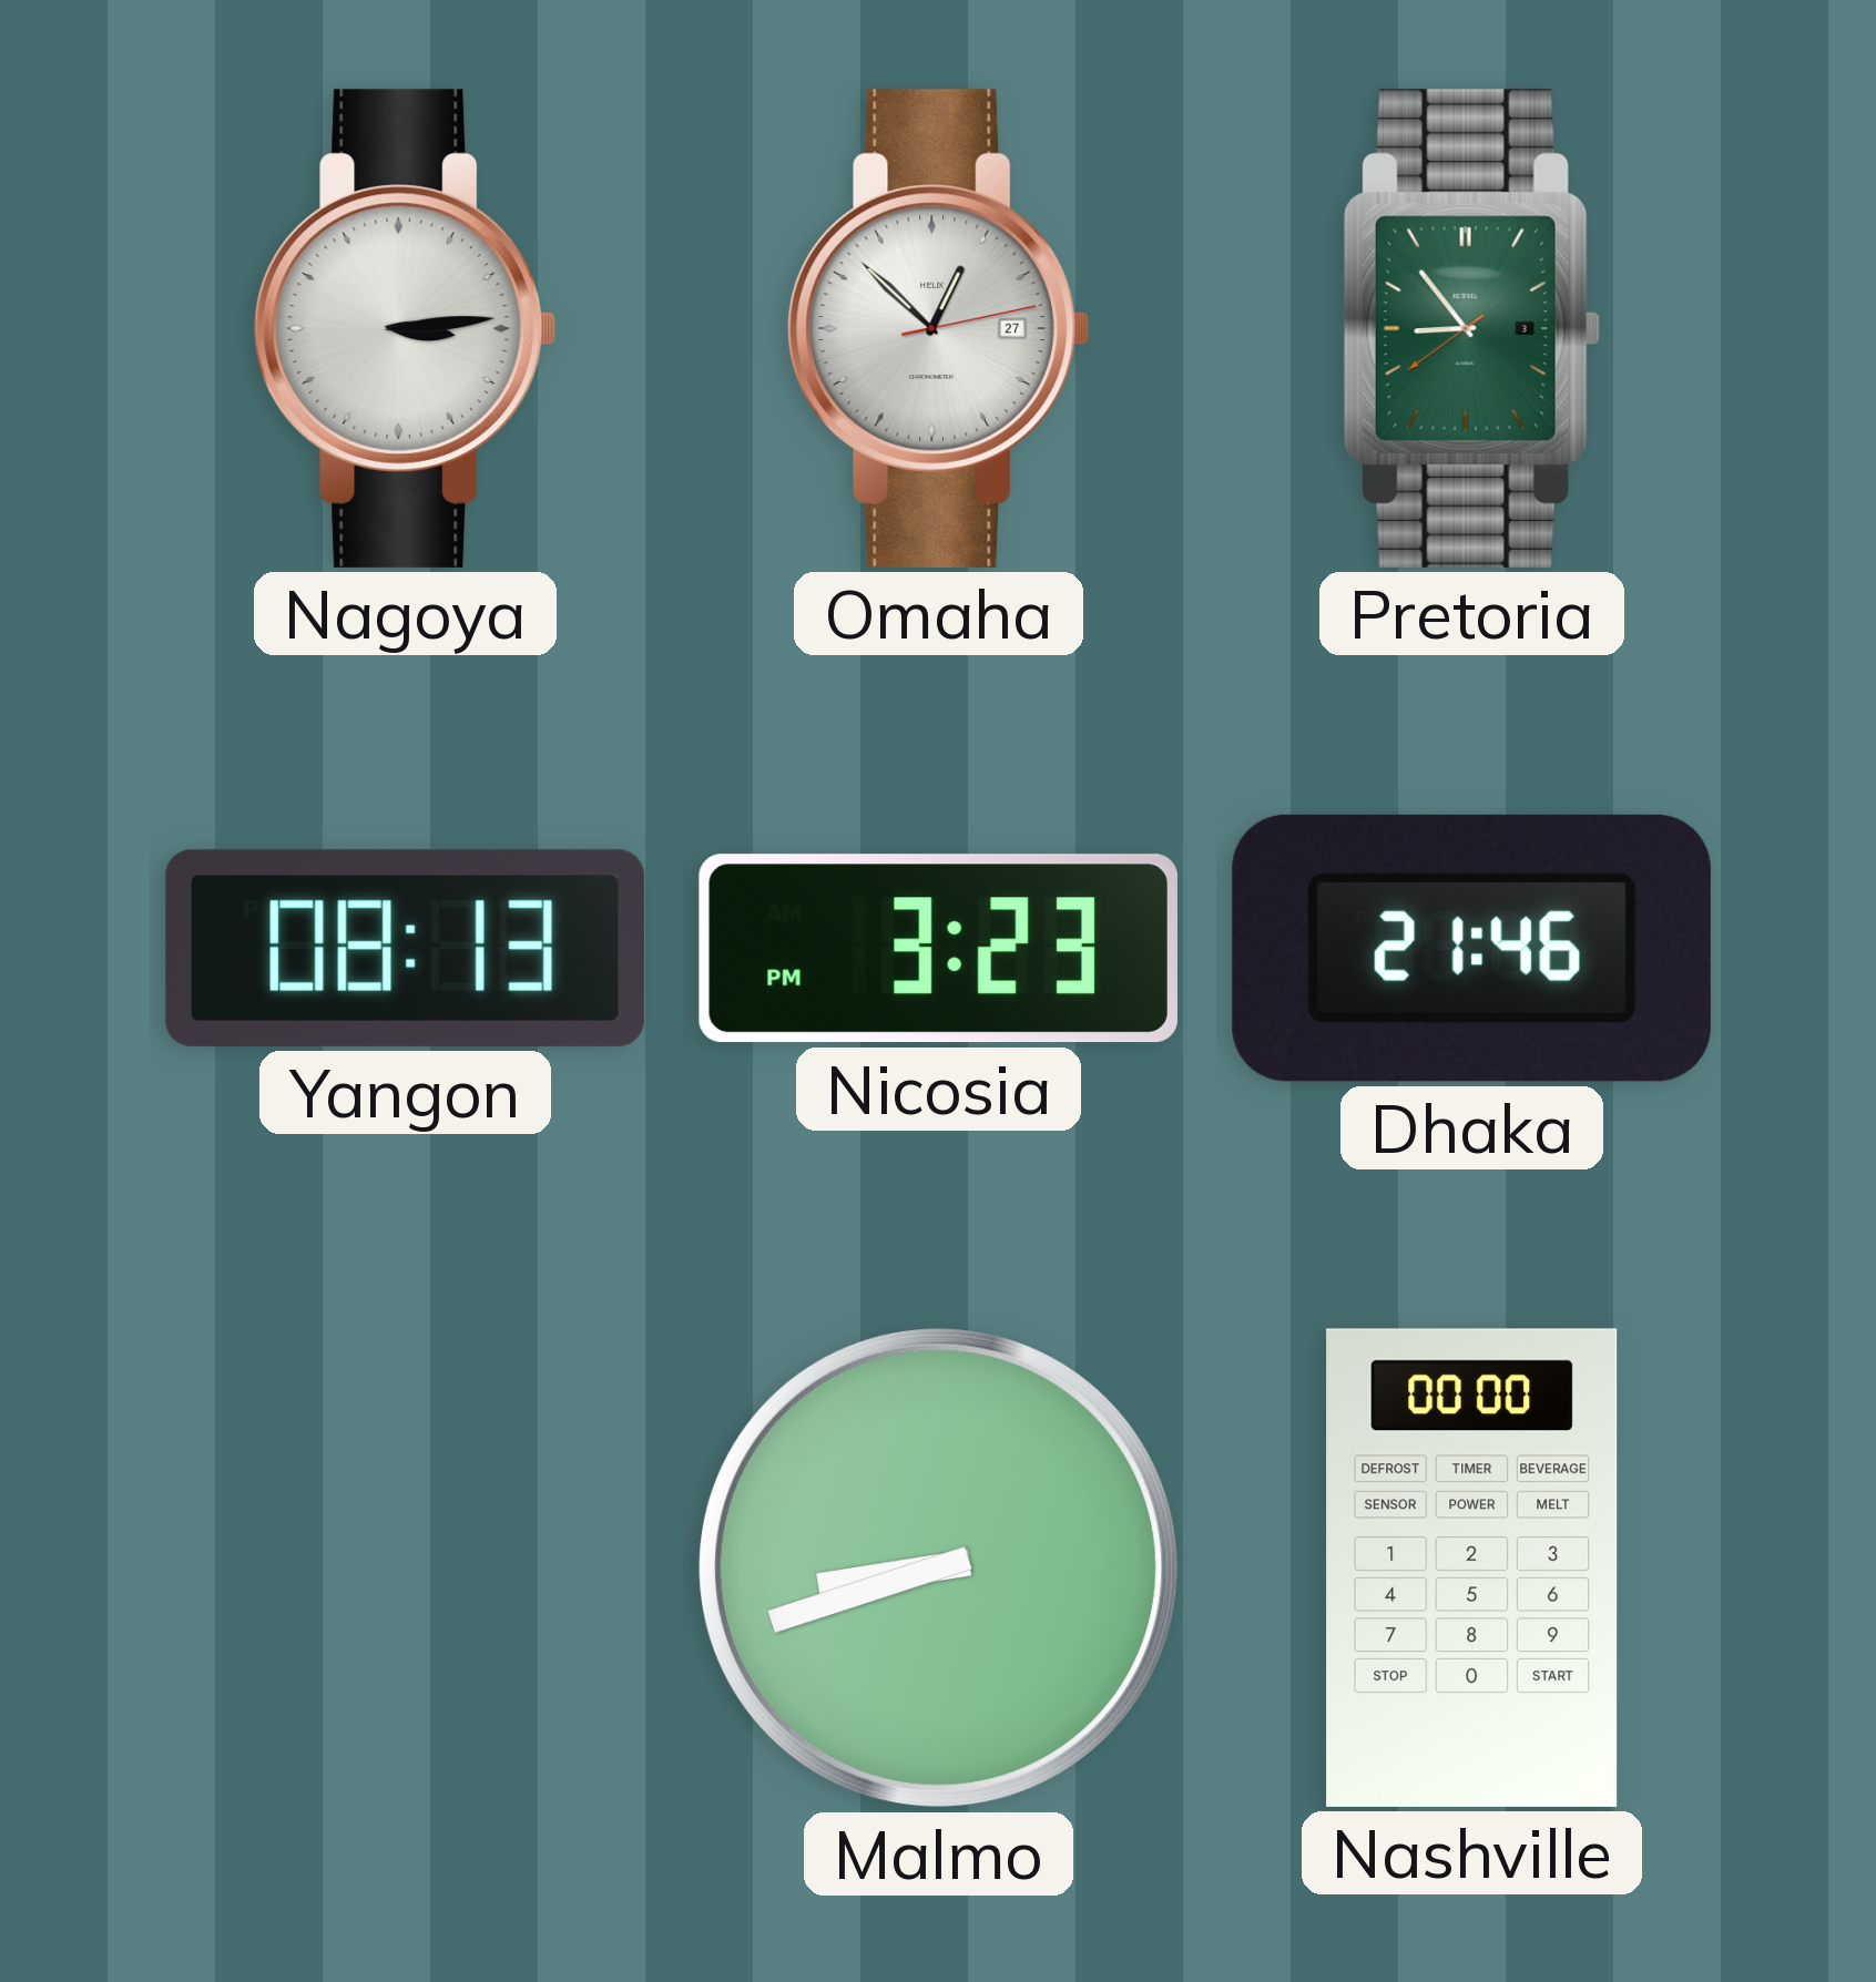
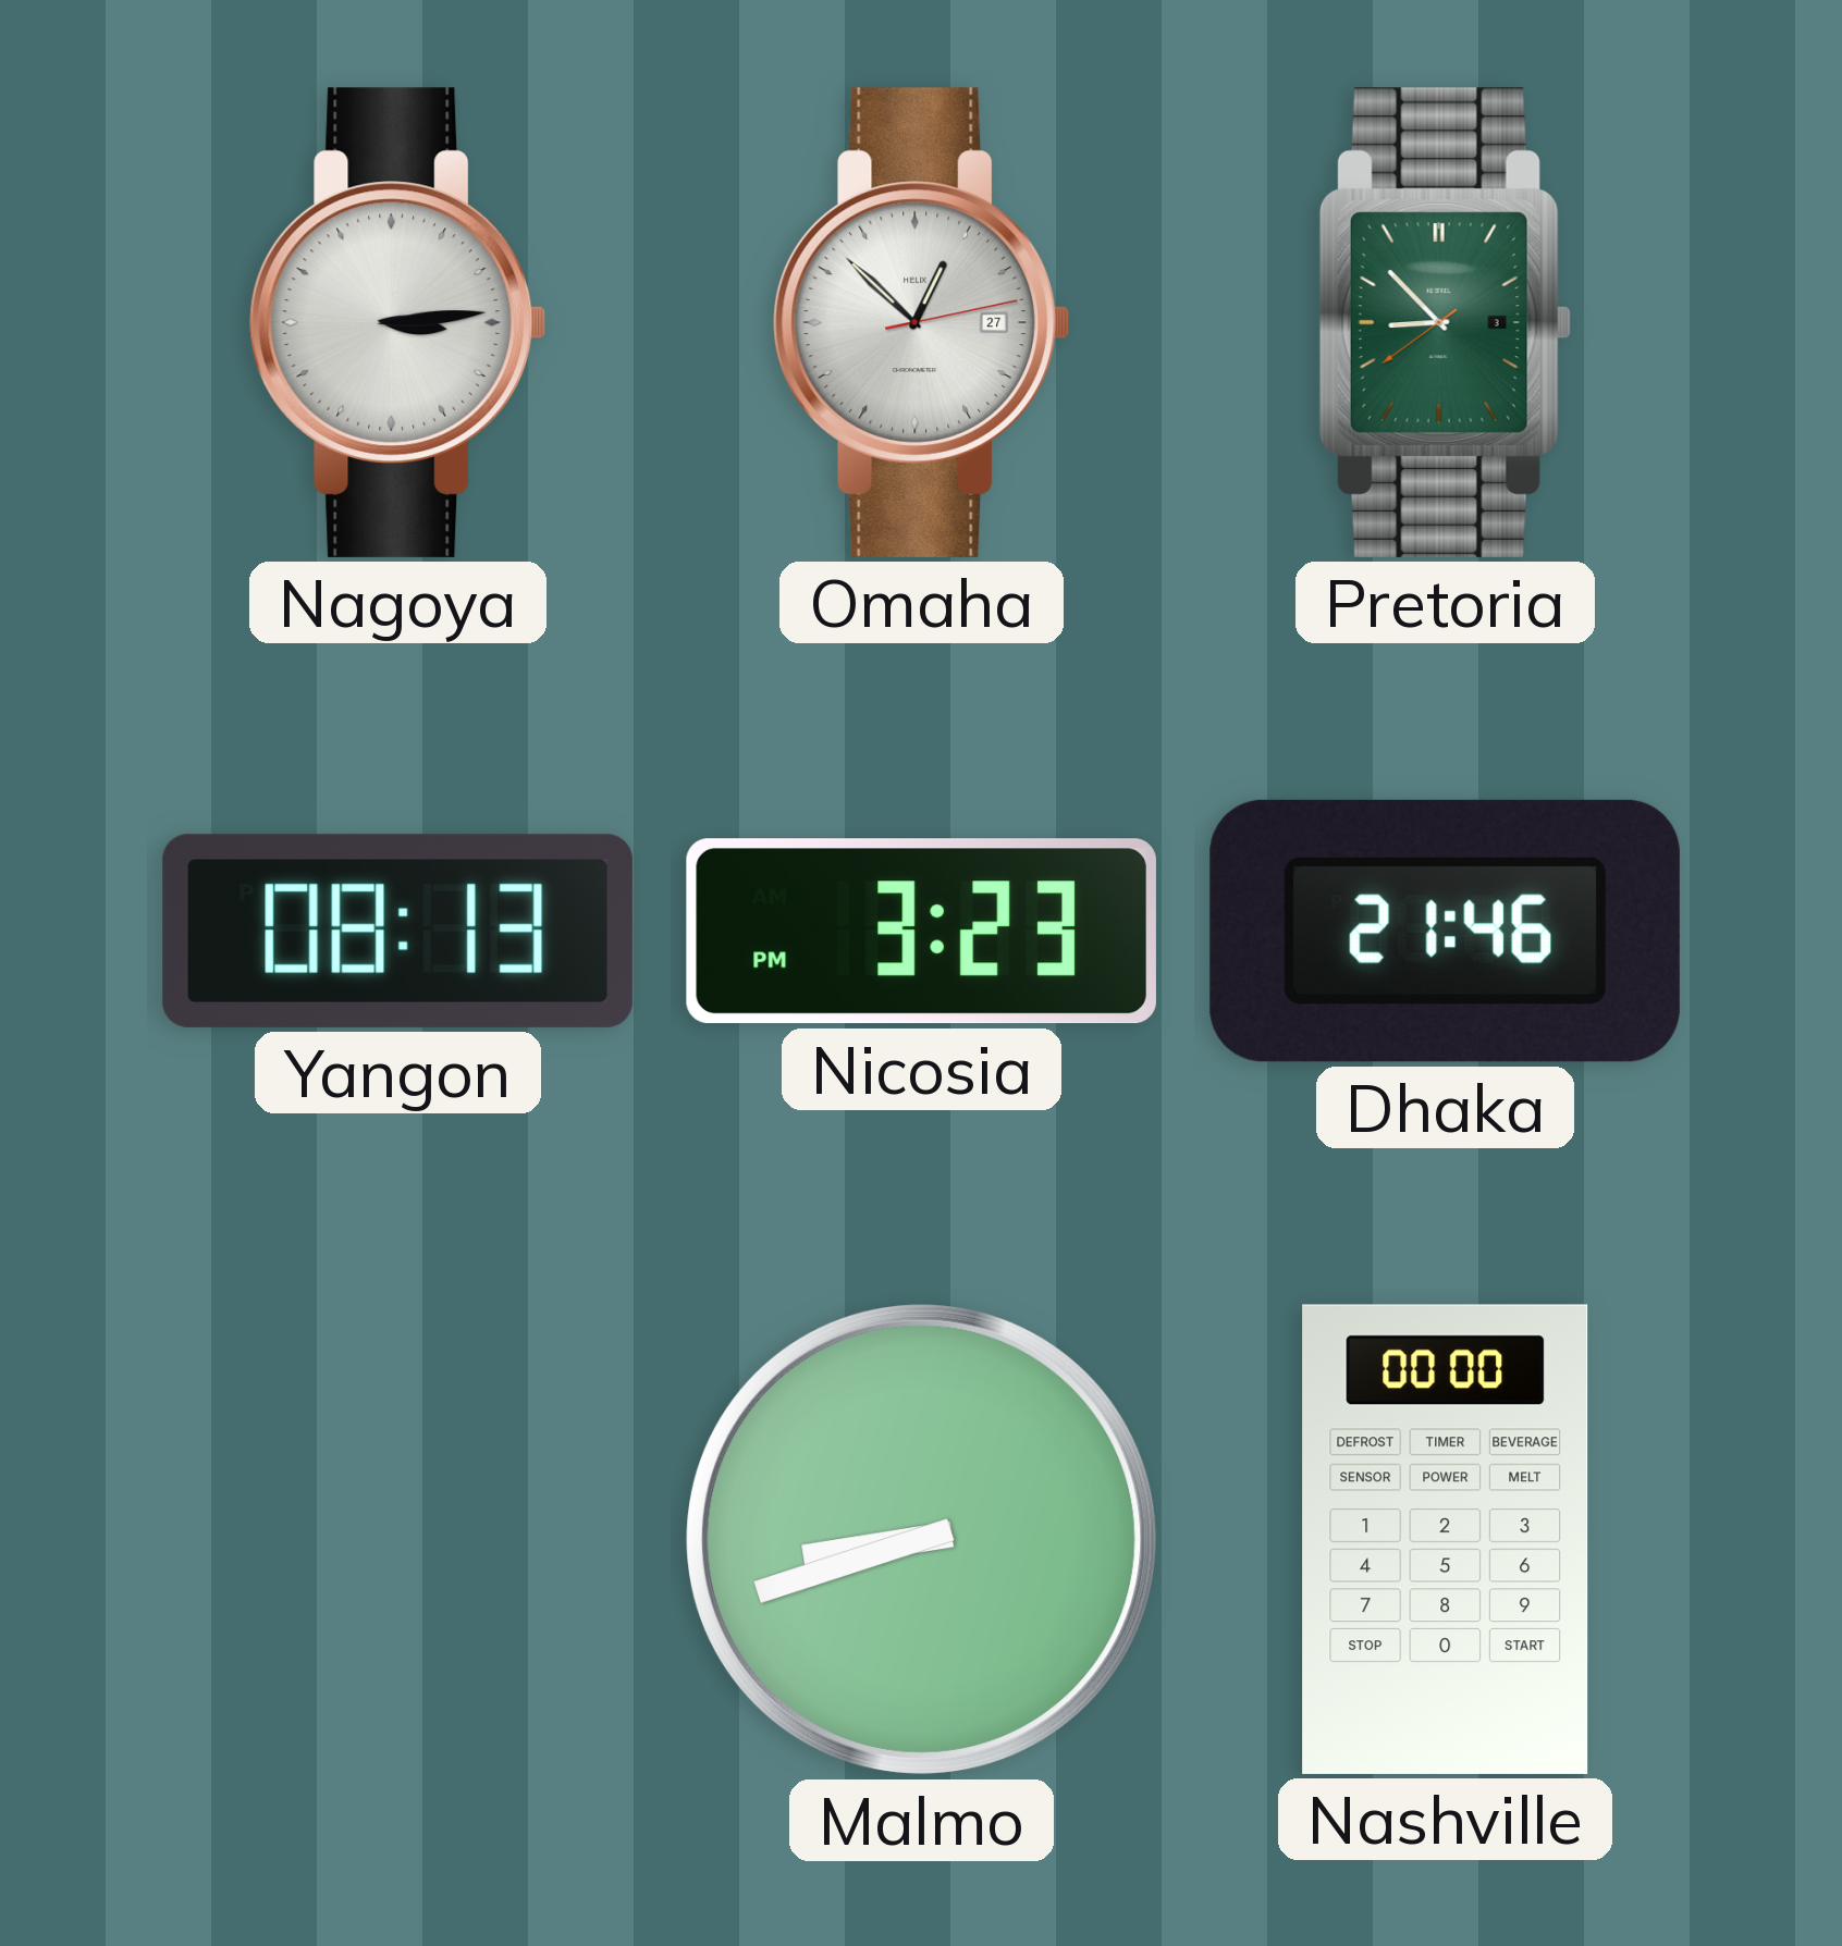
Pretoria: 8:53 -> 8:52 (1445, 322)
